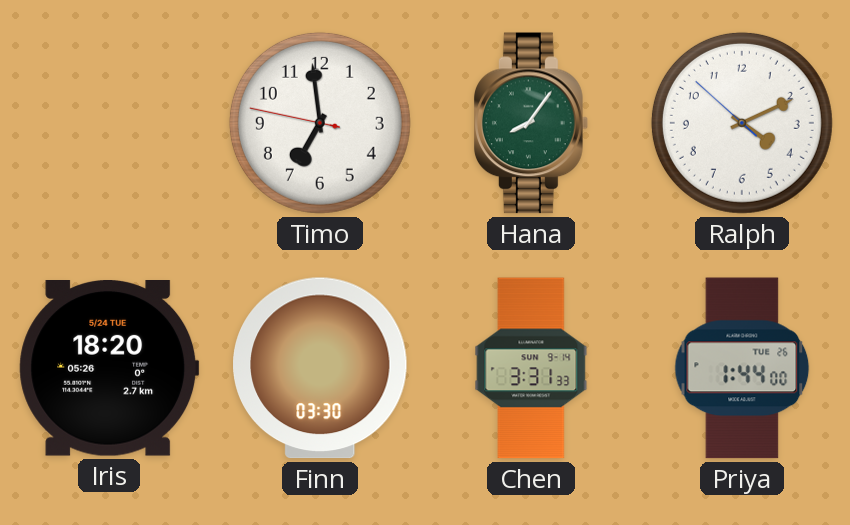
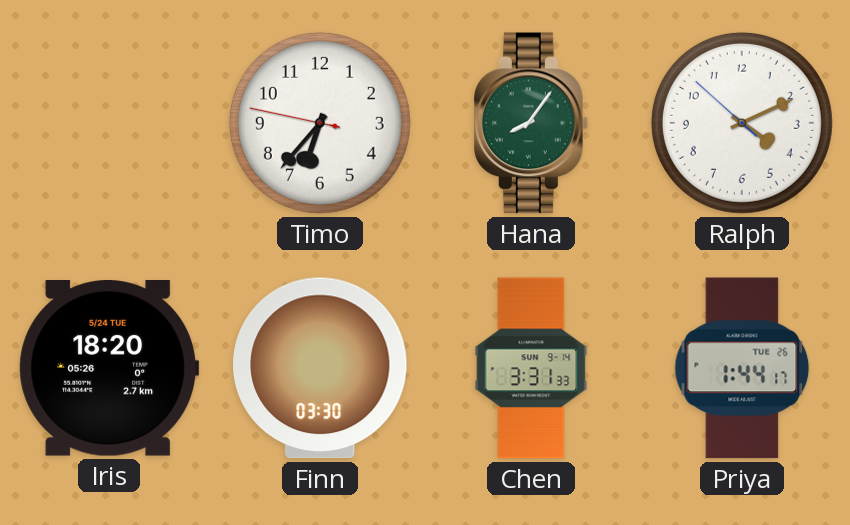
Timo: 6:58 -> 6:36 (320, 123)
Priya: 1:44:00 -> 1:44:17 (742, 368)
